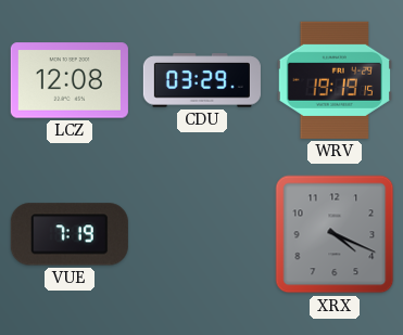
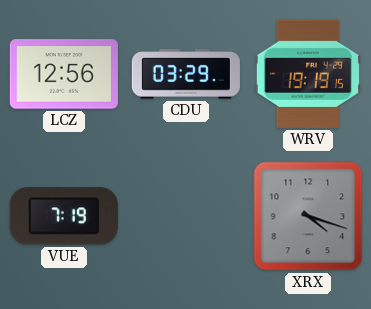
LCZ: 12:08 -> 12:56 (64, 74)
XRX: 4:19 -> 4:18 (308, 216)
